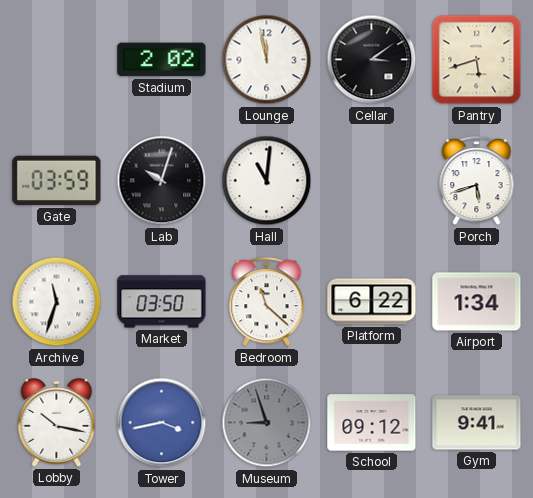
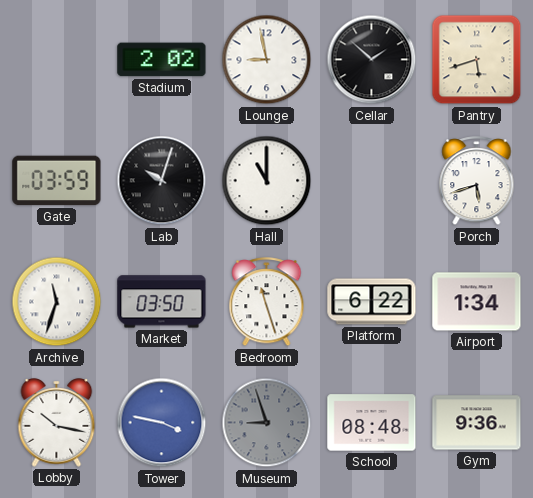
Lounge: 11:58 -> 8:58 (267, 60)
Cellar: 3:09 -> 1:52 (372, 60)
Hall: 11:01 -> 11:00 (267, 181)
Bedroom: 11:22 -> 11:27 (267, 302)
Tower: 3:43 -> 3:47 (162, 423)
School: 09:12 -> 08:48 (372, 423)
Gym: 9:41 -> 9:36 (477, 423)
